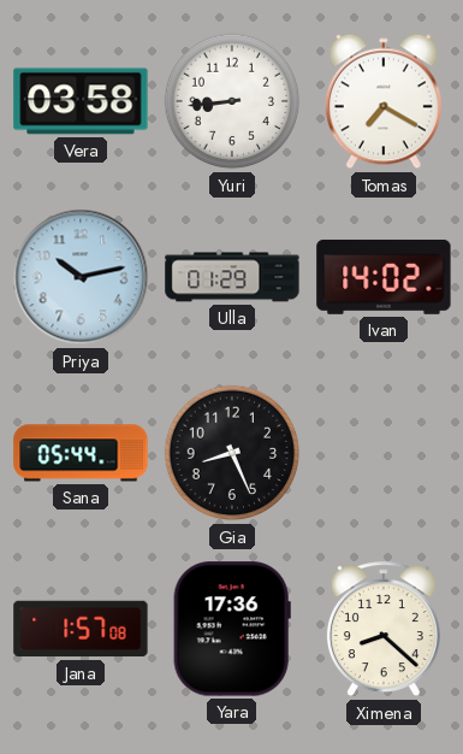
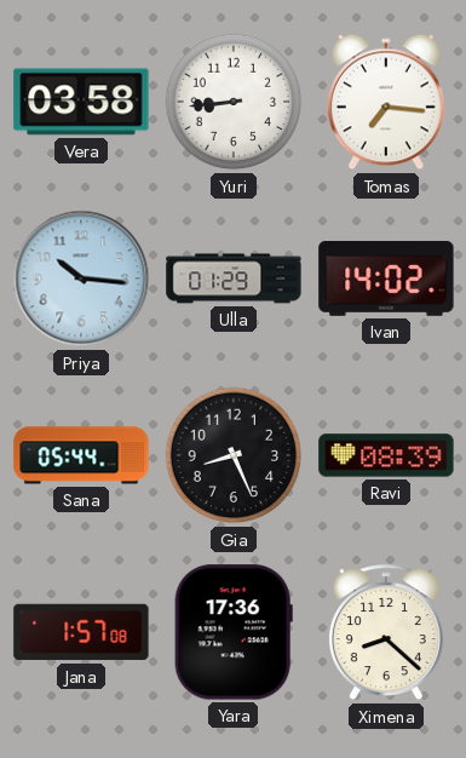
Tomas: 7:20 -> 7:16 (386, 102)
Priya: 10:13 -> 10:16 (81, 278)
Ravi: none -> 08:39 (386, 455)
